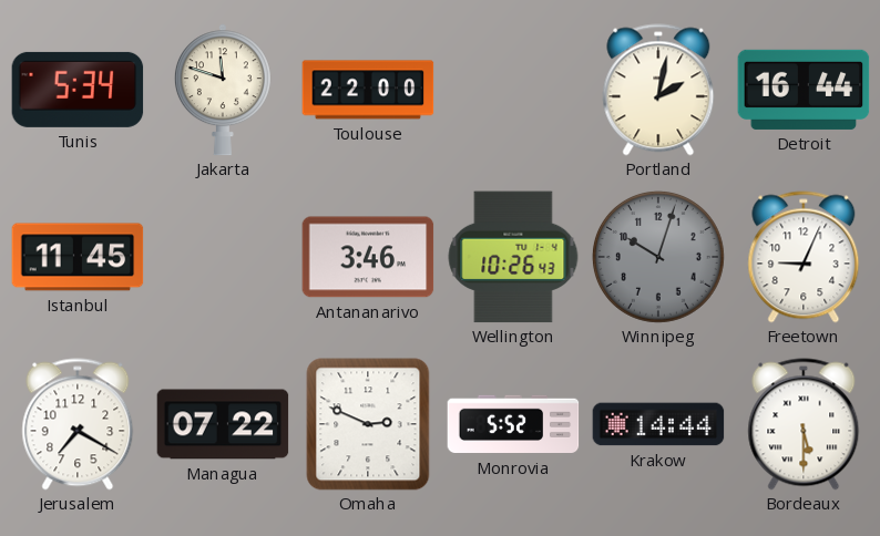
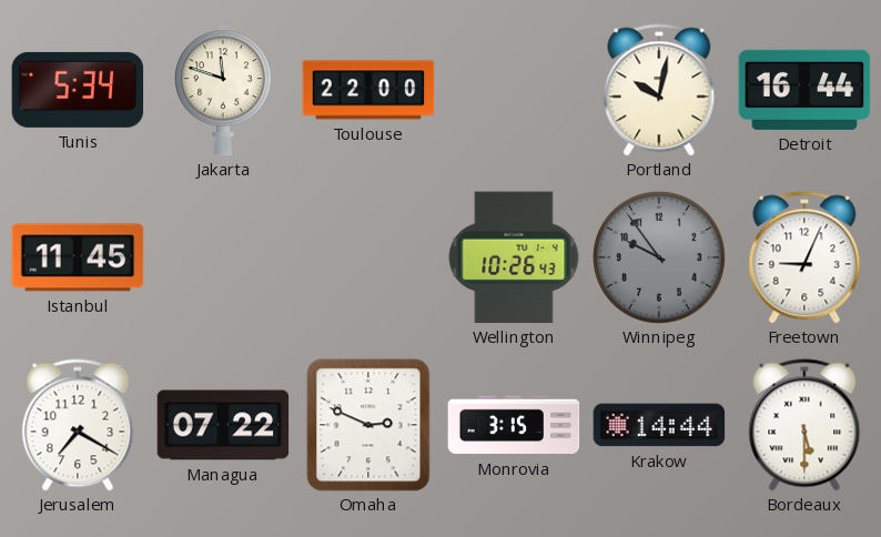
Portland: 2:02 -> 10:02 (659, 90)
Antananarivo: 3:46 -> none (368, 257)
Winnipeg: 10:03 -> 9:54 (659, 257)
Monrovia: 5:52 -> 3:15 (514, 425)
